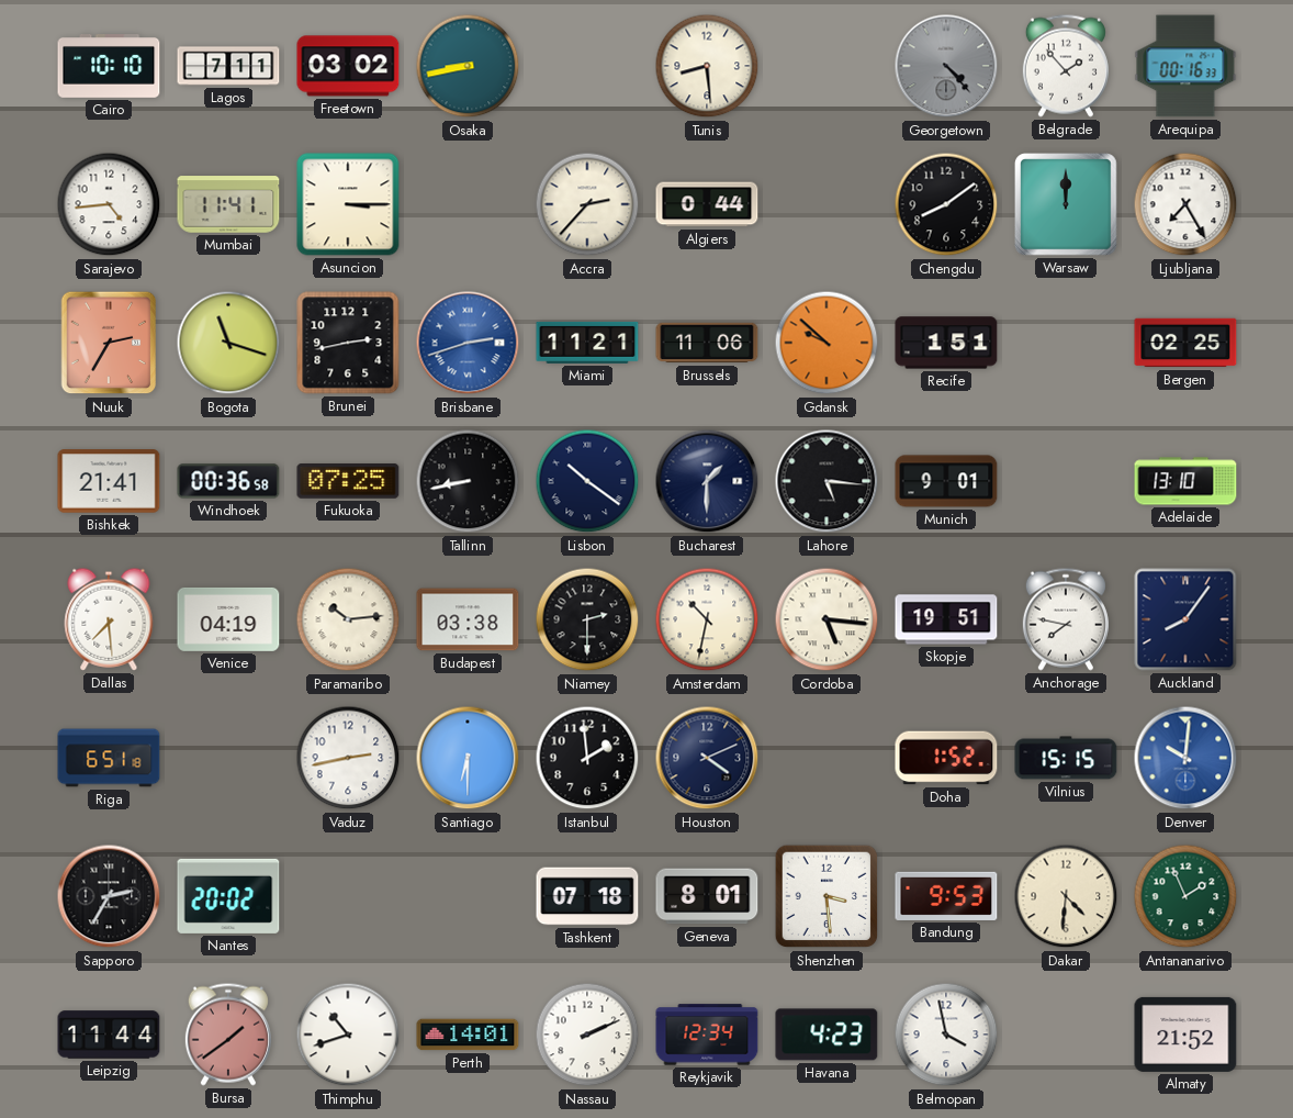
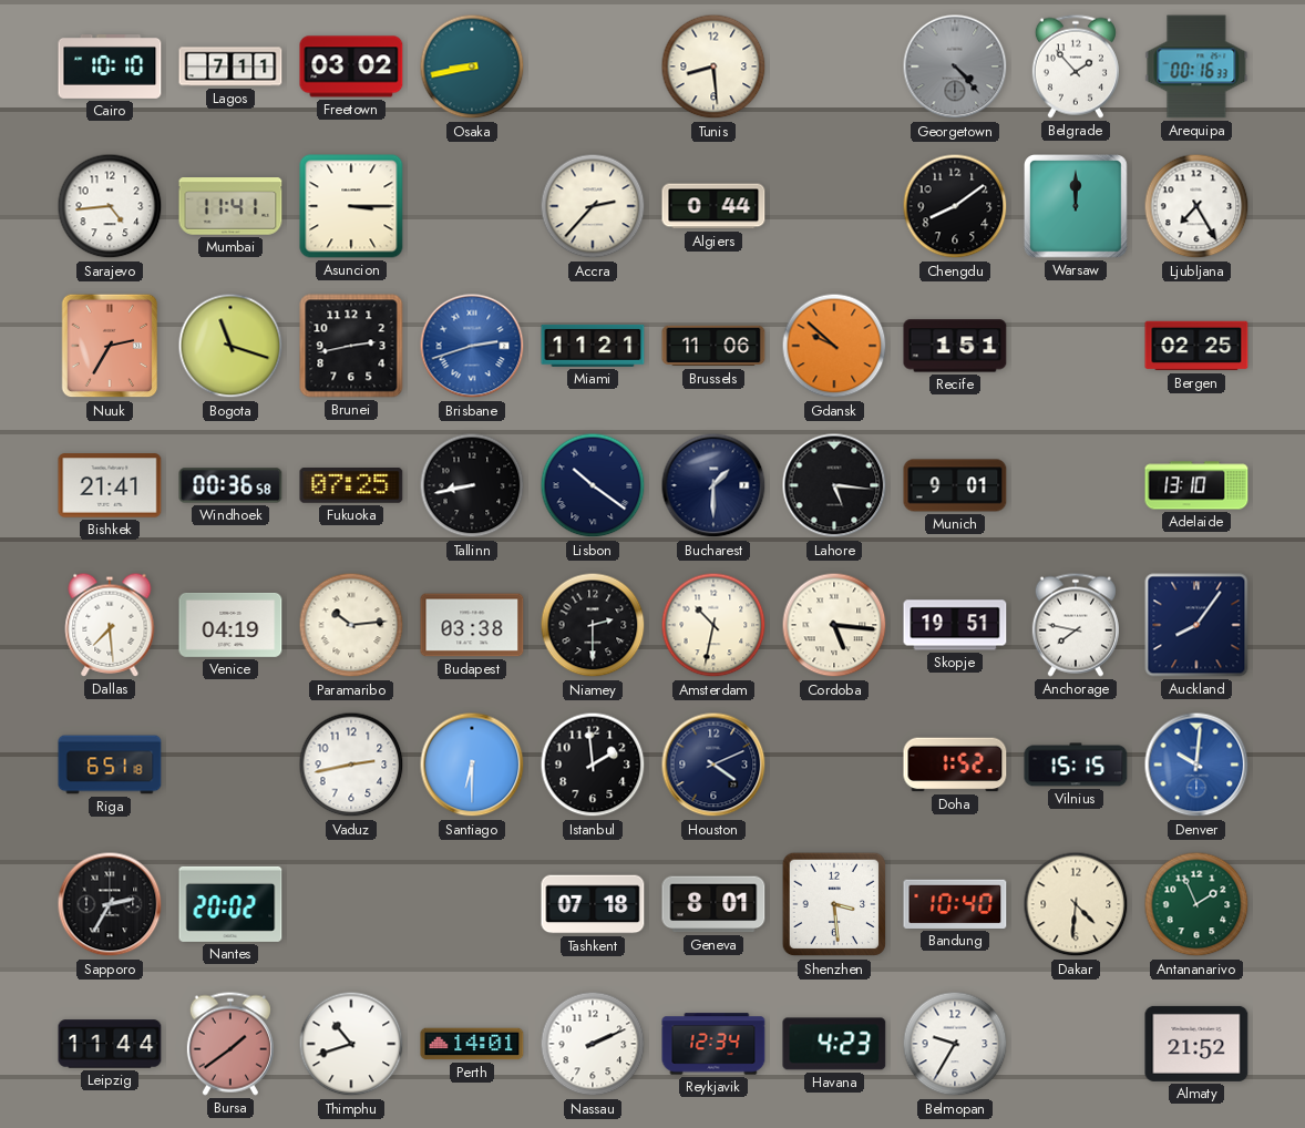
Bandung: 9:53 -> 10:40 (955, 904)
Belmopan: 3:58 -> 9:35 (955, 1044)
